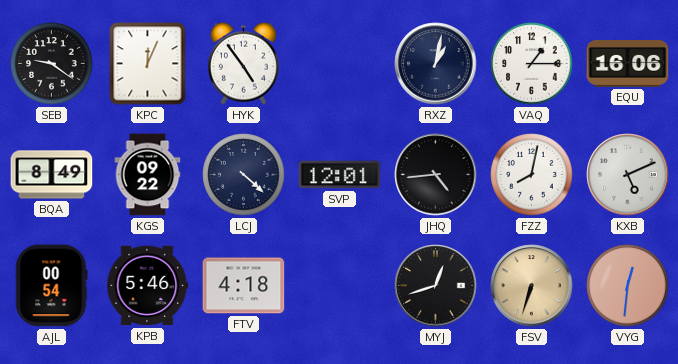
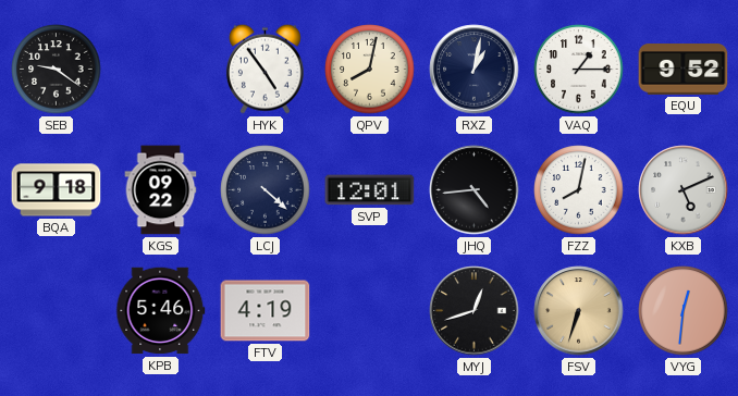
KPC: 12:04 -> none (148, 64)
QPV: none -> 8:02 (370, 70)
EQU: 16:06 -> 9:52 (684, 70)
BQA: 8:49 -> 9:18 (57, 190)
AJL: 00:54 -> none (52, 286)
FTV: 4:18 -> 4:19 (266, 311)
